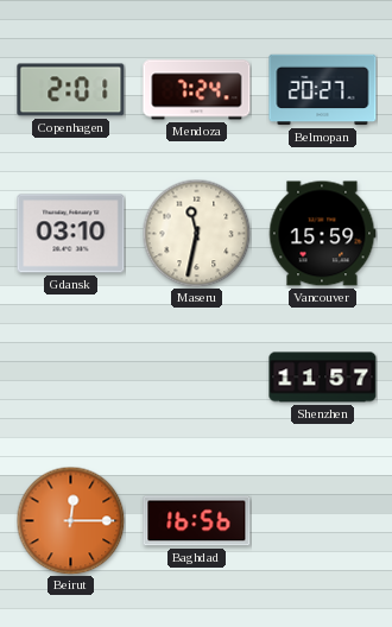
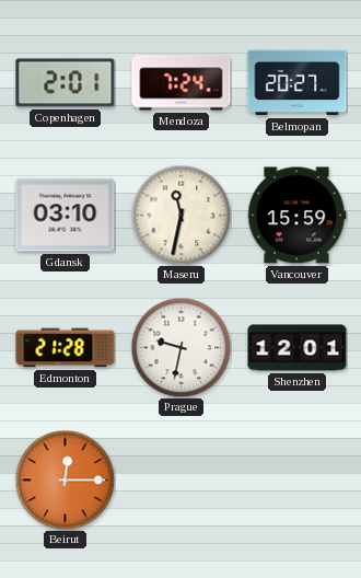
Edmonton: none -> 21:28 (66, 348)
Prague: none -> 9:32 (180, 347)
Shenzhen: 11:57 -> 12:01 (298, 348)
Baghdad: 16:56 -> none (197, 521)
